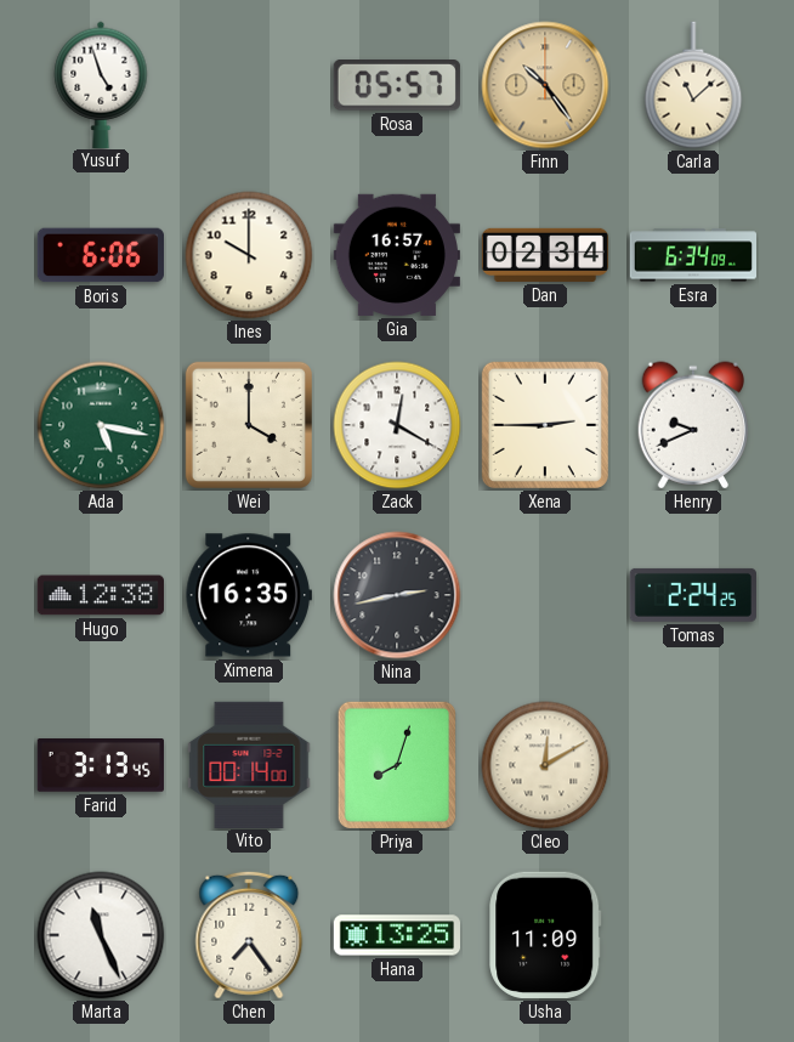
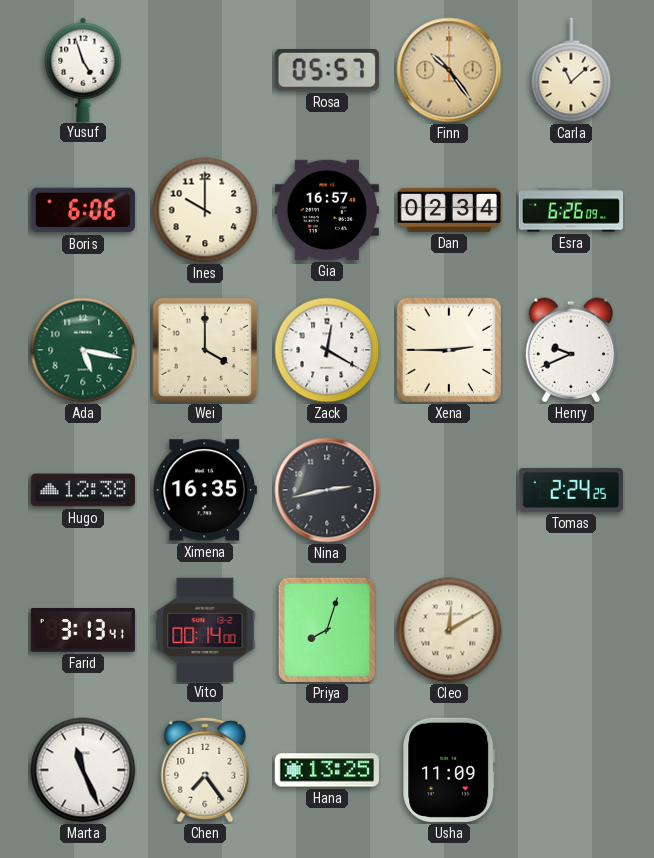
Esra: 6:34 -> 6:26 (571, 210)
Farid: 3:13:45 -> 3:13:41 (83, 631)
